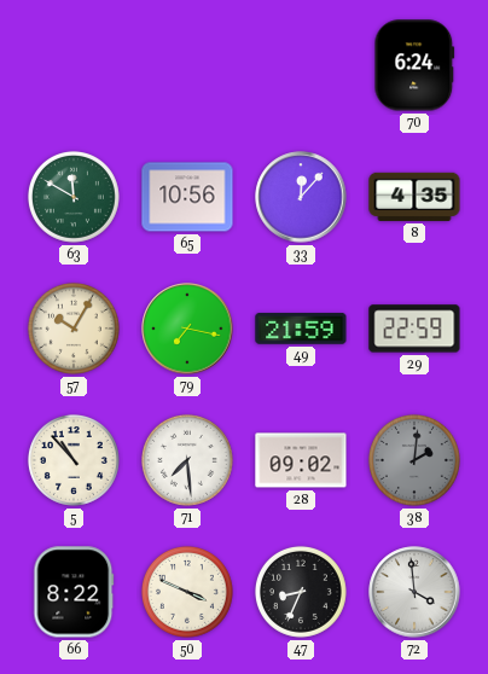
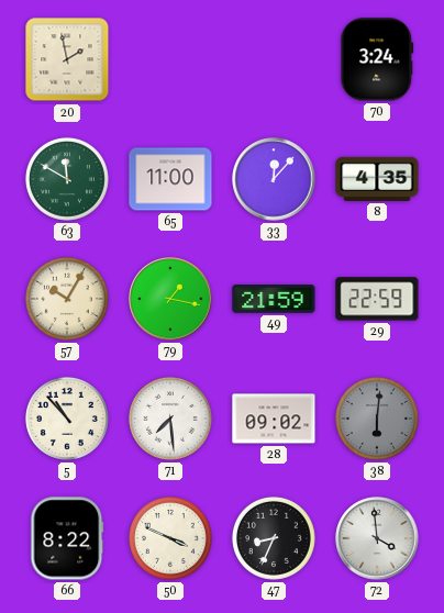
20: none -> 1:58 (67, 59)
70: 6:24 -> 3:24 (377, 59)
65: 10:56 -> 11:00 (170, 179)
79: 7:17 -> 1:17 (170, 299)
38: 2:01 -> 6:01 (377, 419)
